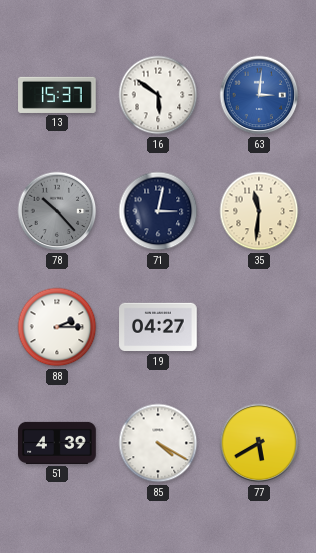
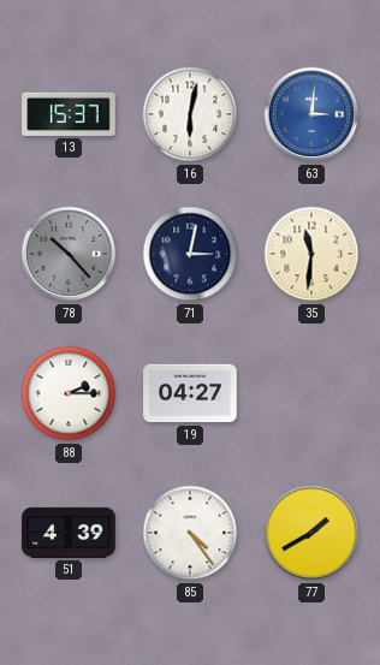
16: 5:51 -> 6:02 (190, 114)
85: 4:20 -> 4:24 (190, 533)
77: 5:40 -> 1:40 (311, 533)
